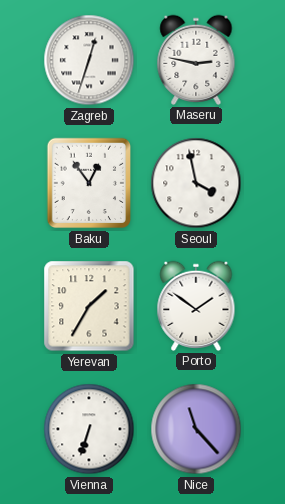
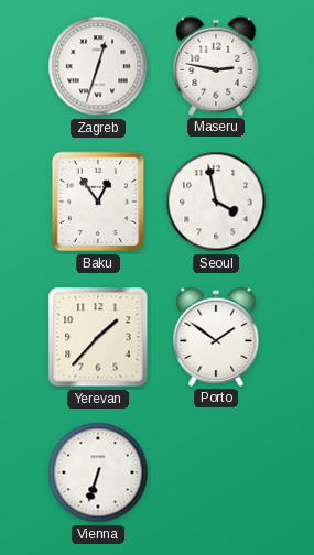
Yerevan: 1:35 -> 1:37 (98, 337)
Nice: 11:23 -> none (196, 429)
